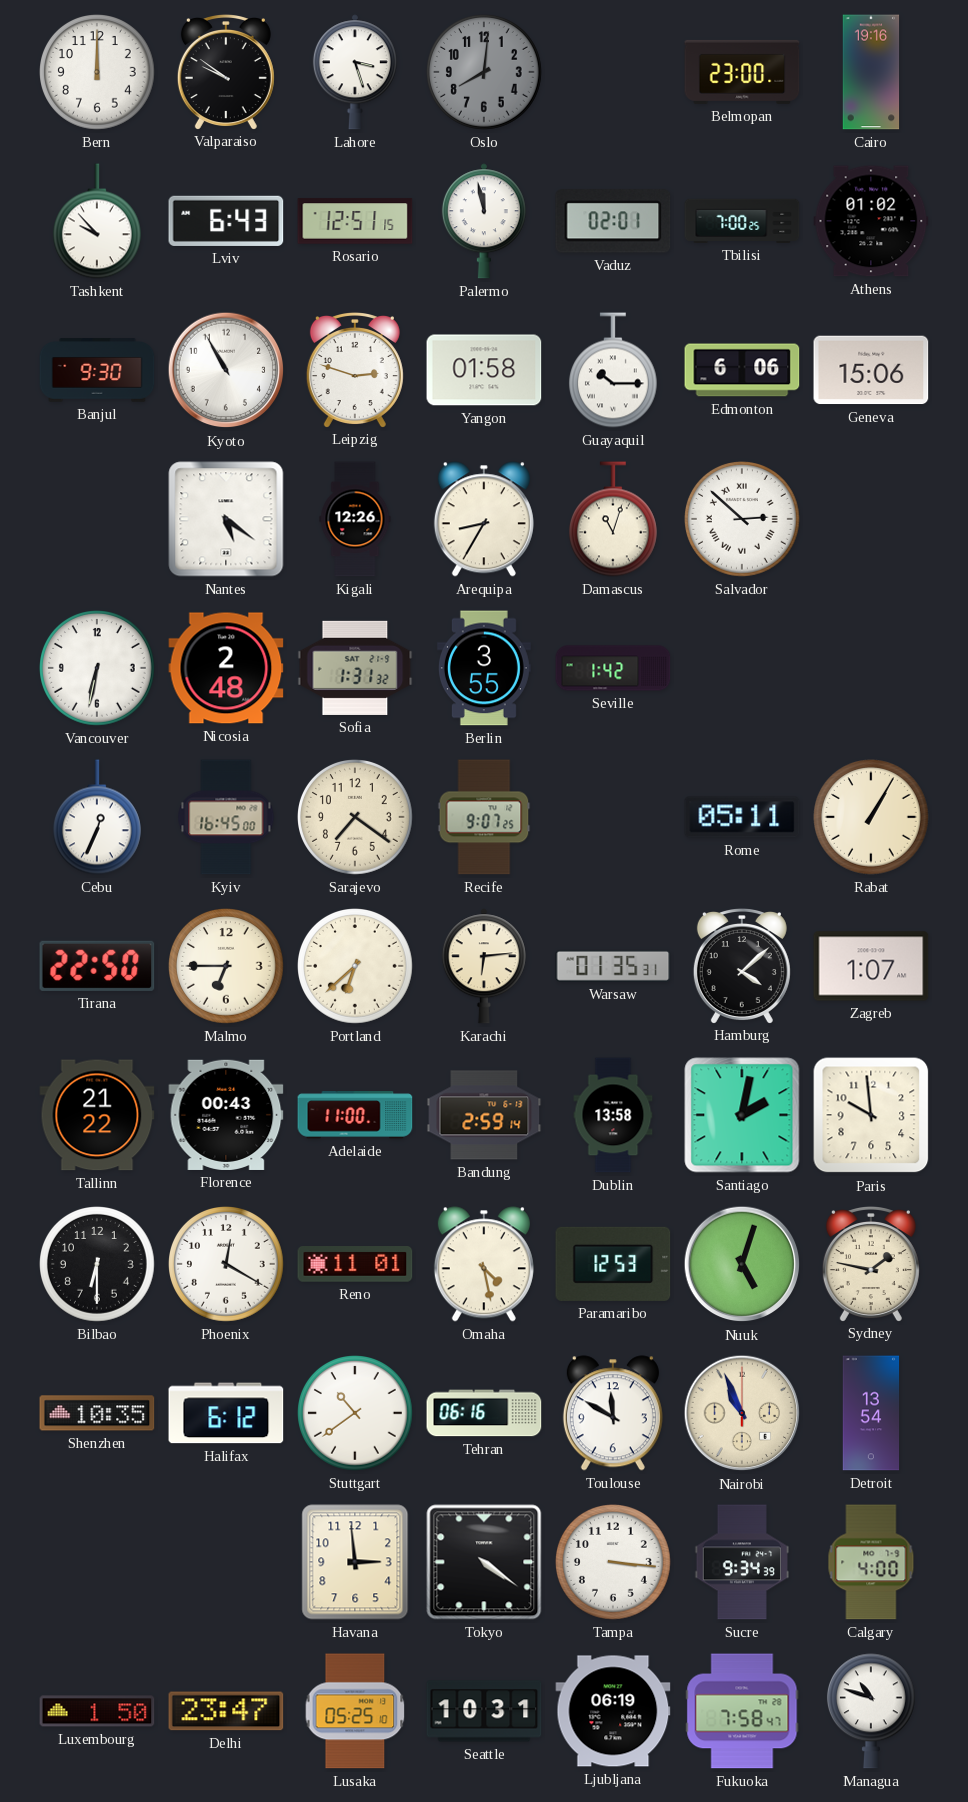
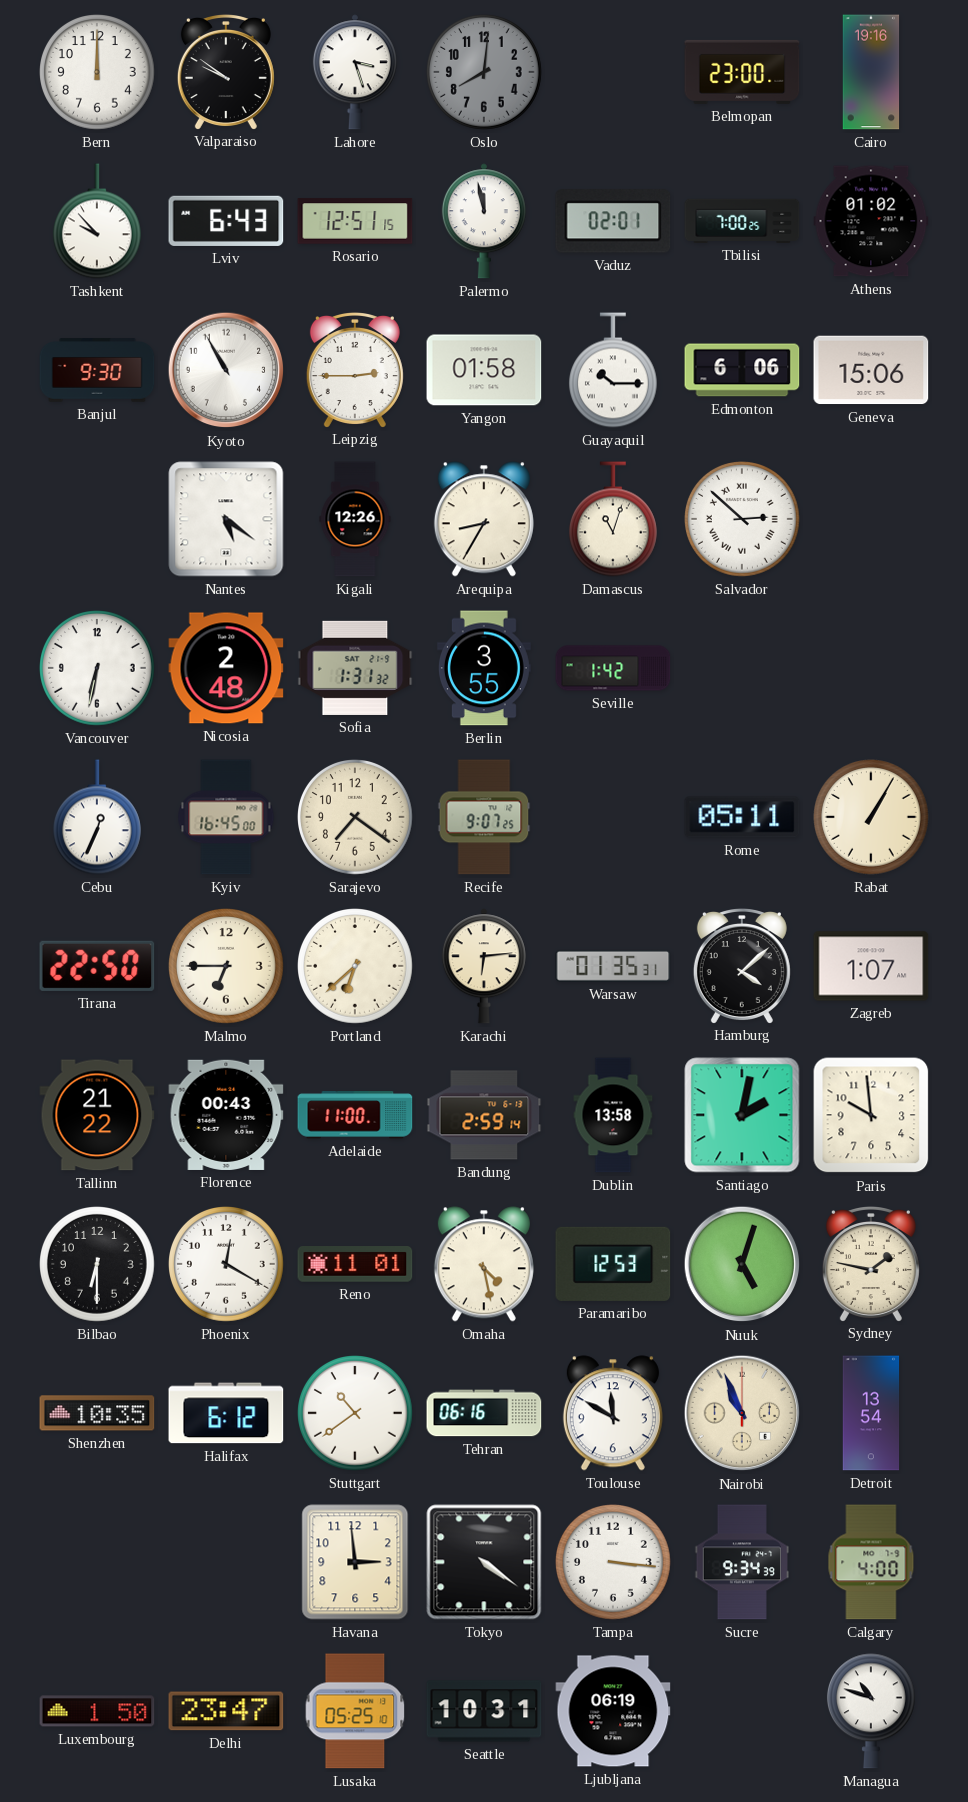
Leipzig: 2:48 -> 2:45 (355, 370)
Fukuoka: 7:58 -> none (742, 1711)
